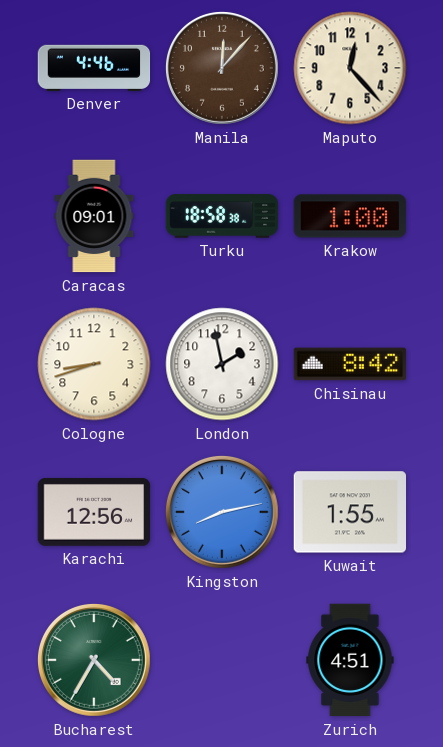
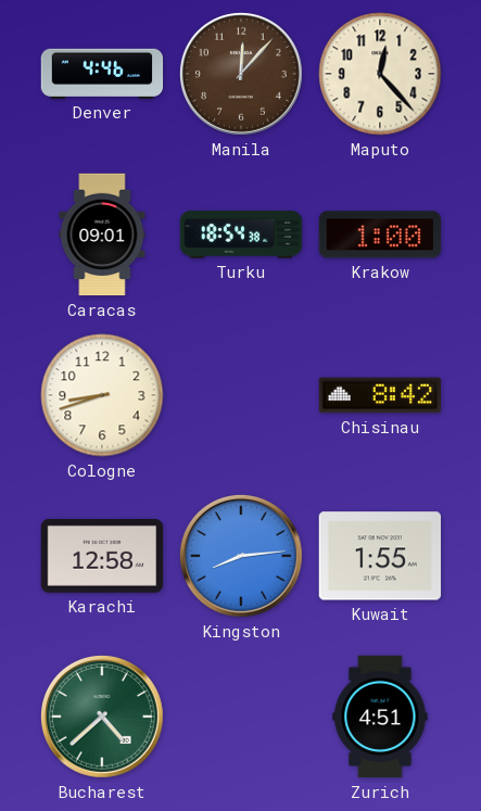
Turku: 18:58 -> 18:54 (241, 235)
London: 1:58 -> none (222, 364)
Karachi: 12:56 -> 12:58 (102, 557)
Kingston: 8:13 -> 8:14 (241, 556)
Bucharest: 4:35 -> 4:38 (102, 717)
